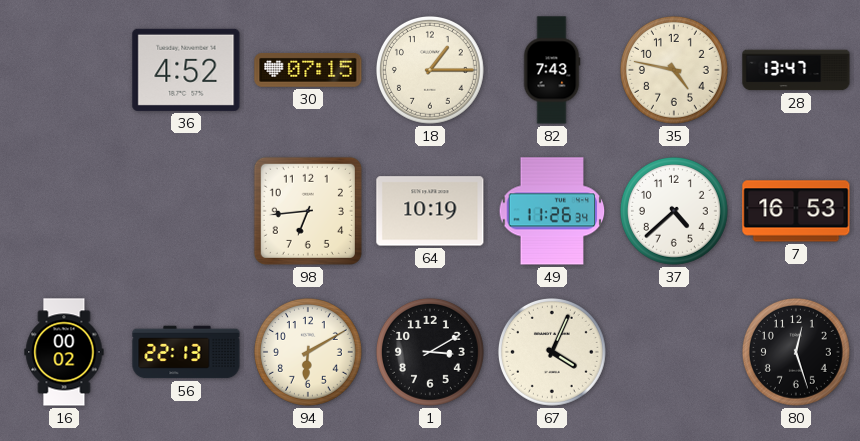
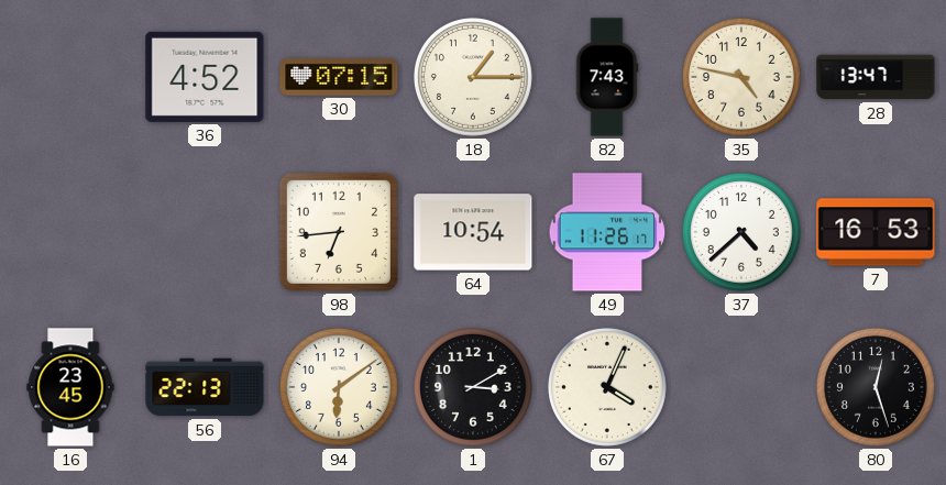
64: 10:19 -> 10:54 (473, 232)
49: 11:26:34 -> 11:26:17 (607, 232)
16: 00:02 -> 23:45 (70, 387)
94: 6:10 -> 6:09 (339, 387)
